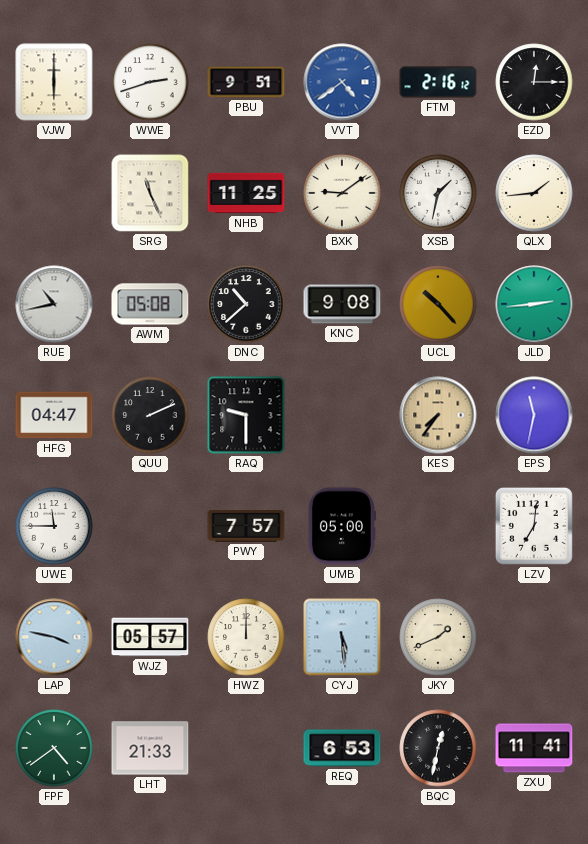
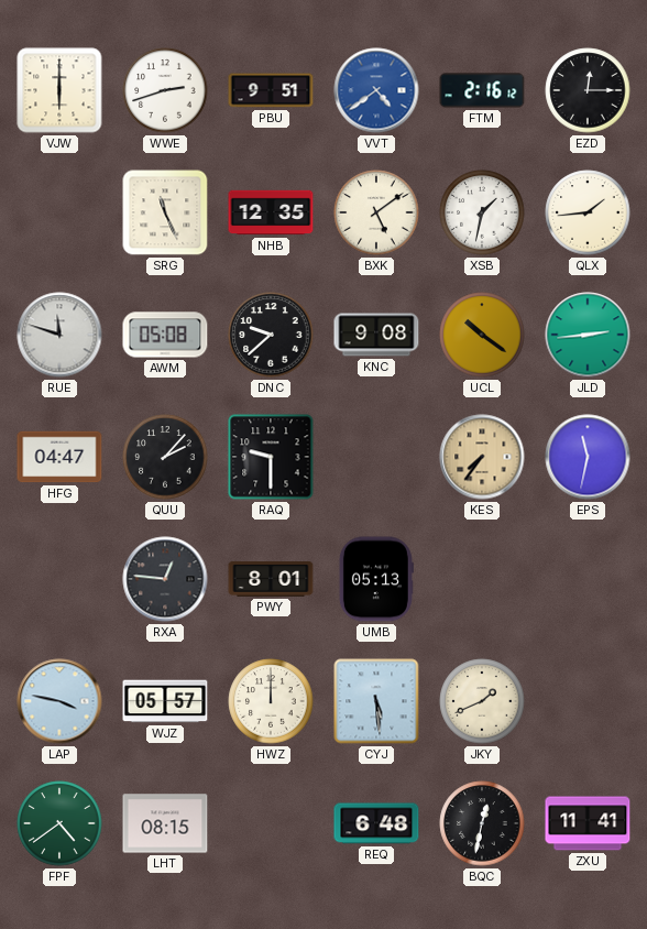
NHB: 11:25 -> 12:35 (271, 212)
BXK: 9:09 -> 5:09 (376, 212)
RUE: 10:43 -> 11:48 (59, 335)
DNC: 10:38 -> 9:38 (271, 335)
UCL: 10:23 -> 10:21 (482, 335)
QUU: 2:11 -> 2:07 (165, 457)
UWE: 11:45 -> none (54, 526)
RXA: none -> 12:46 (165, 579)
PWY: 7:57 -> 8:01 (271, 580)
UMB: 05:00 -> 05:13 (376, 579)
LZV: 7:01 -> none (534, 526)
LHT: 21:33 -> 08:15 (165, 823)
REQ: 6:53 -> 6:48 (376, 823)
